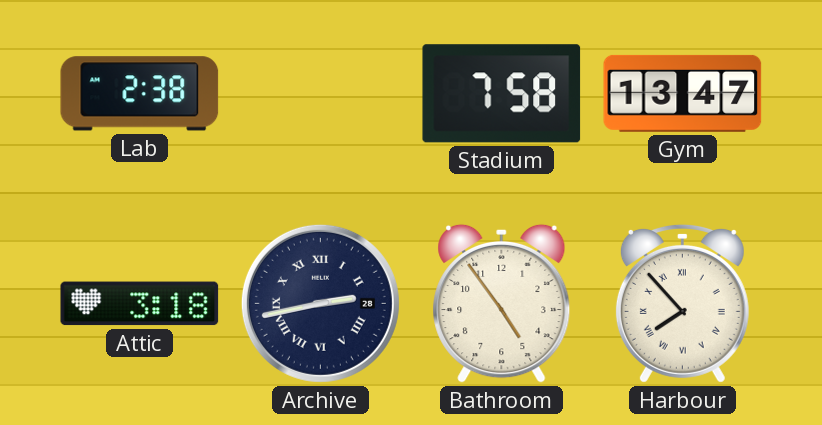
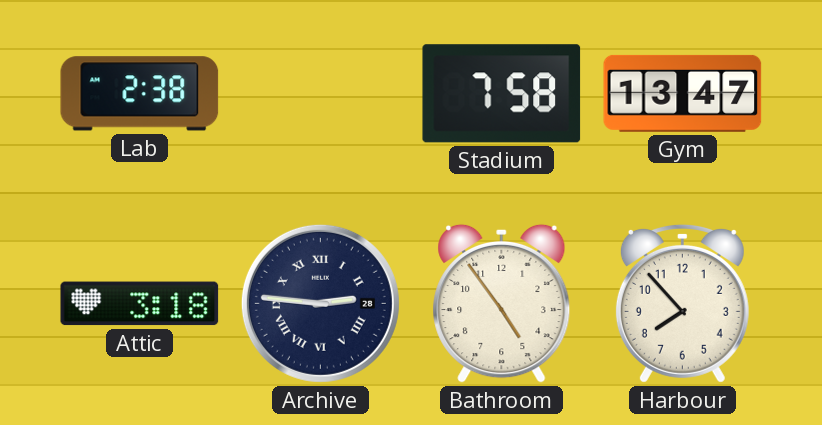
Archive: 2:43 -> 2:46 (320, 303)
Harbour numerals: Roman -> Arabic (682, 303)
